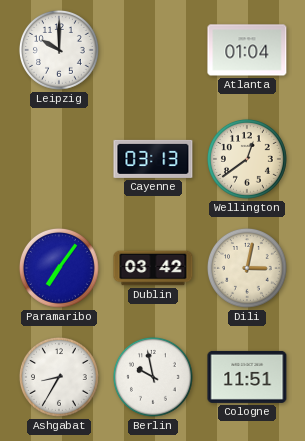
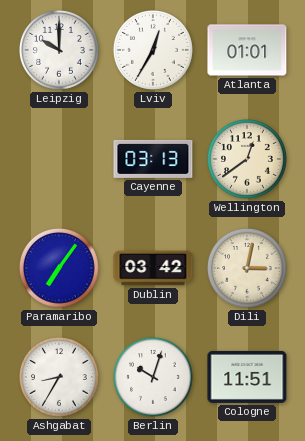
Lviv: none -> 12:35 (153, 50)
Atlanta: 01:04 -> 01:01 (247, 50)
Berlin: 9:58 -> 10:03 (153, 377)
